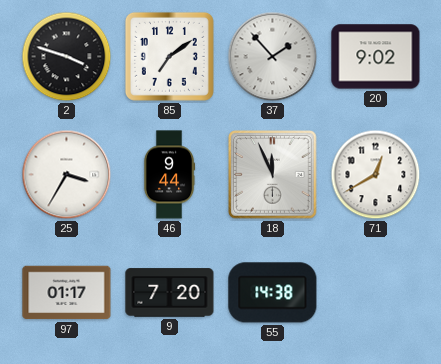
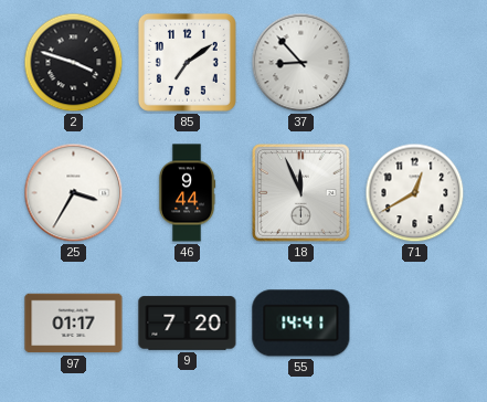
37: 1:53 -> 8:53 (301, 63)
20: 9:02 -> none (376, 57)
55: 14:38 -> 14:41 (301, 324)
